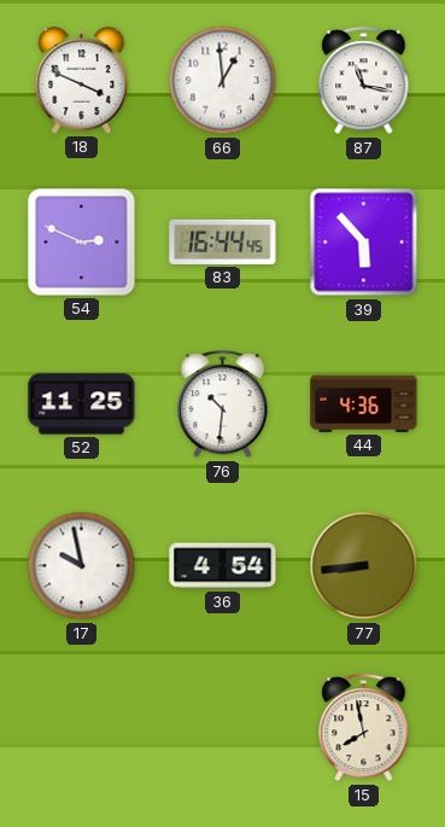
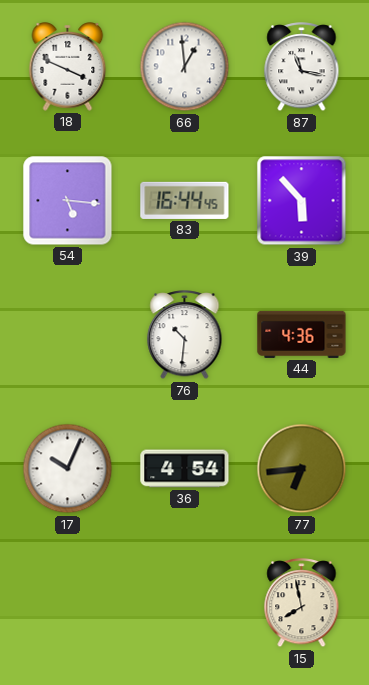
54: 2:49 -> 5:16 (68, 201)
52: 11:25 -> none (82, 404)
17: 9:58 -> 10:04 (68, 469)
77: 8:44 -> 6:44 (302, 469)
